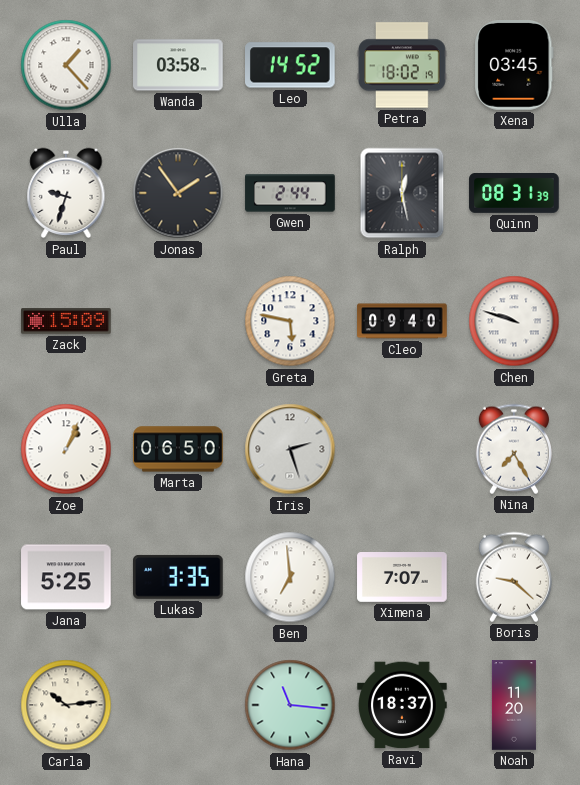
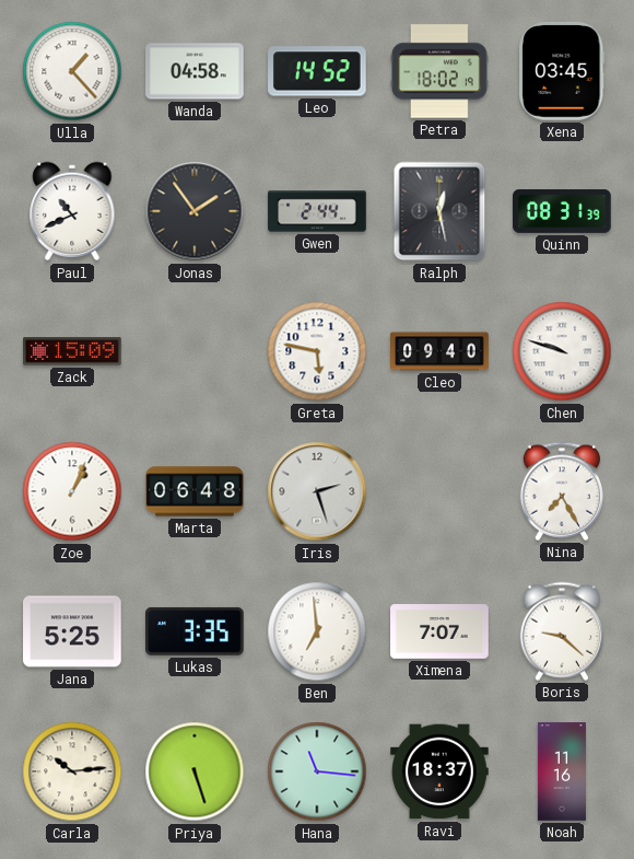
Wanda: 03:58 -> 04:58 (195, 71)
Paul: 9:33 -> 10:41 (72, 211)
Marta: 06:50 -> 06:48 (195, 491)
Priya: none -> 5:27 (195, 771)
Noah: 11:20 -> 11:16 (562, 771)
